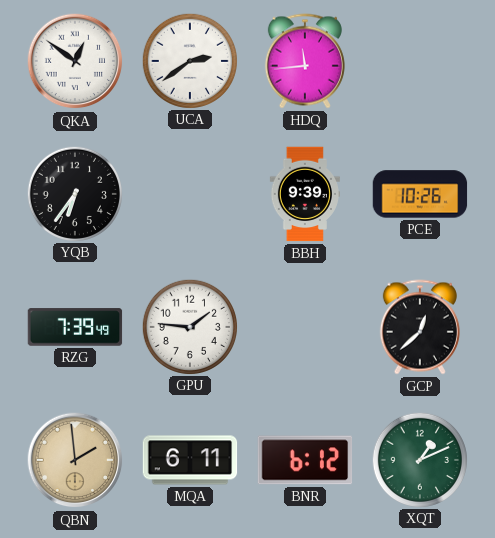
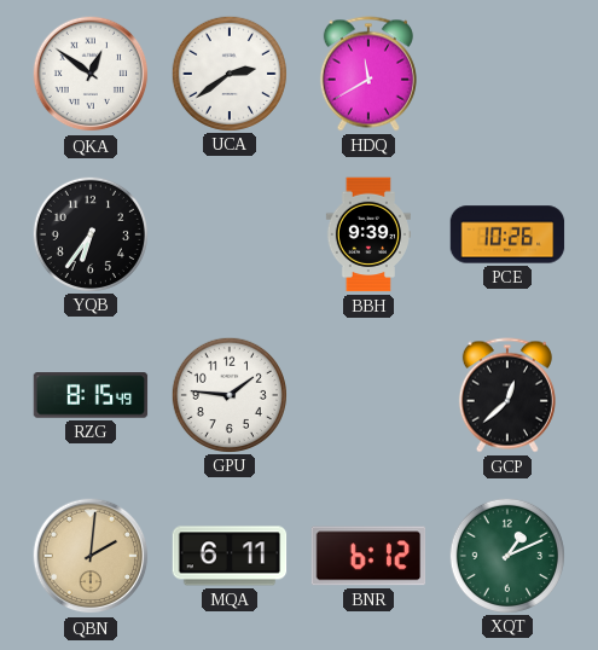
HDQ: 11:44 -> 11:40 (368, 74)
RZG: 7:39 -> 8:15 (91, 395)
QBN: 1:59 -> 2:01 (91, 556)
